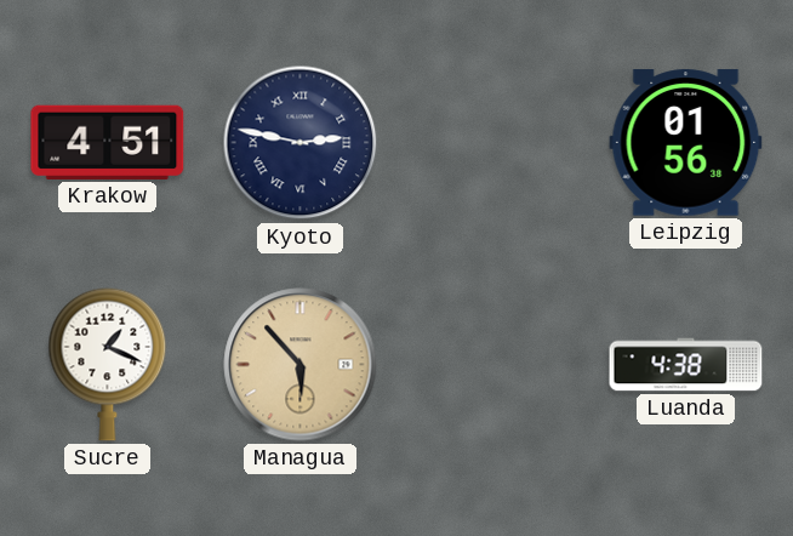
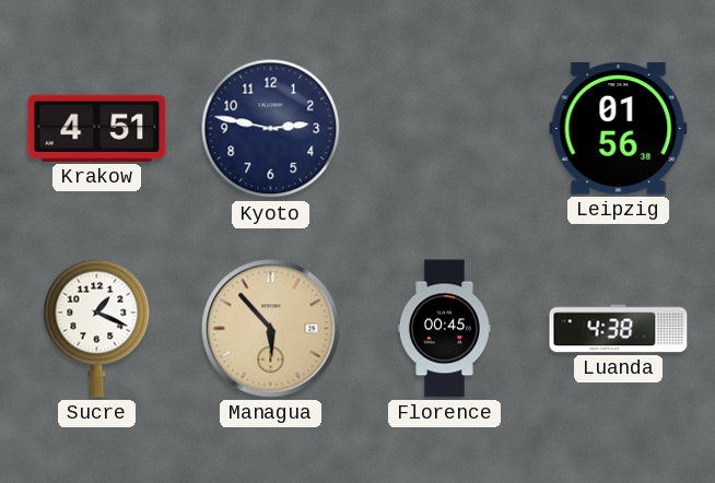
Kyoto numerals: Roman -> Arabic (271, 129)
Florence: none -> 00:45 (444, 329)
